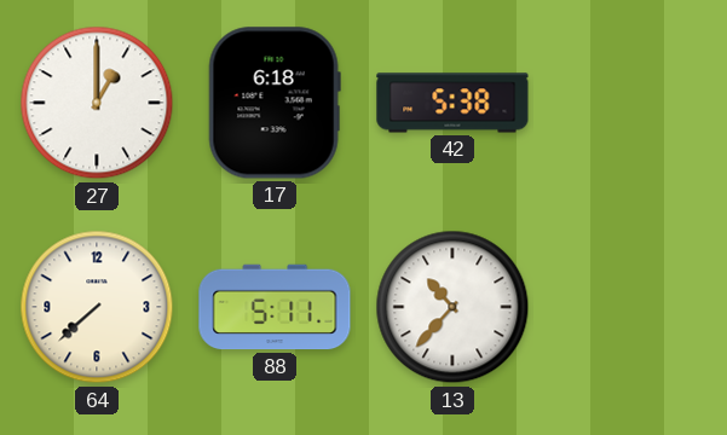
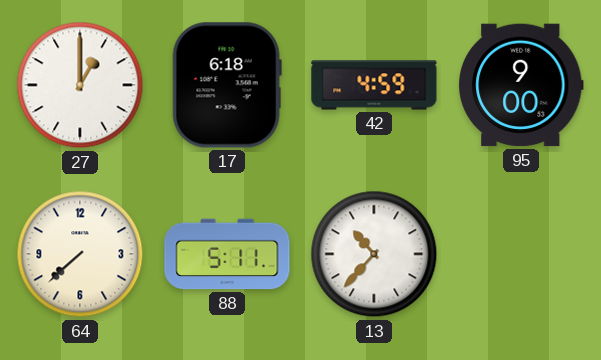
42: 5:38 -> 4:59 (374, 85)
95: none -> 9:00 (522, 85)
